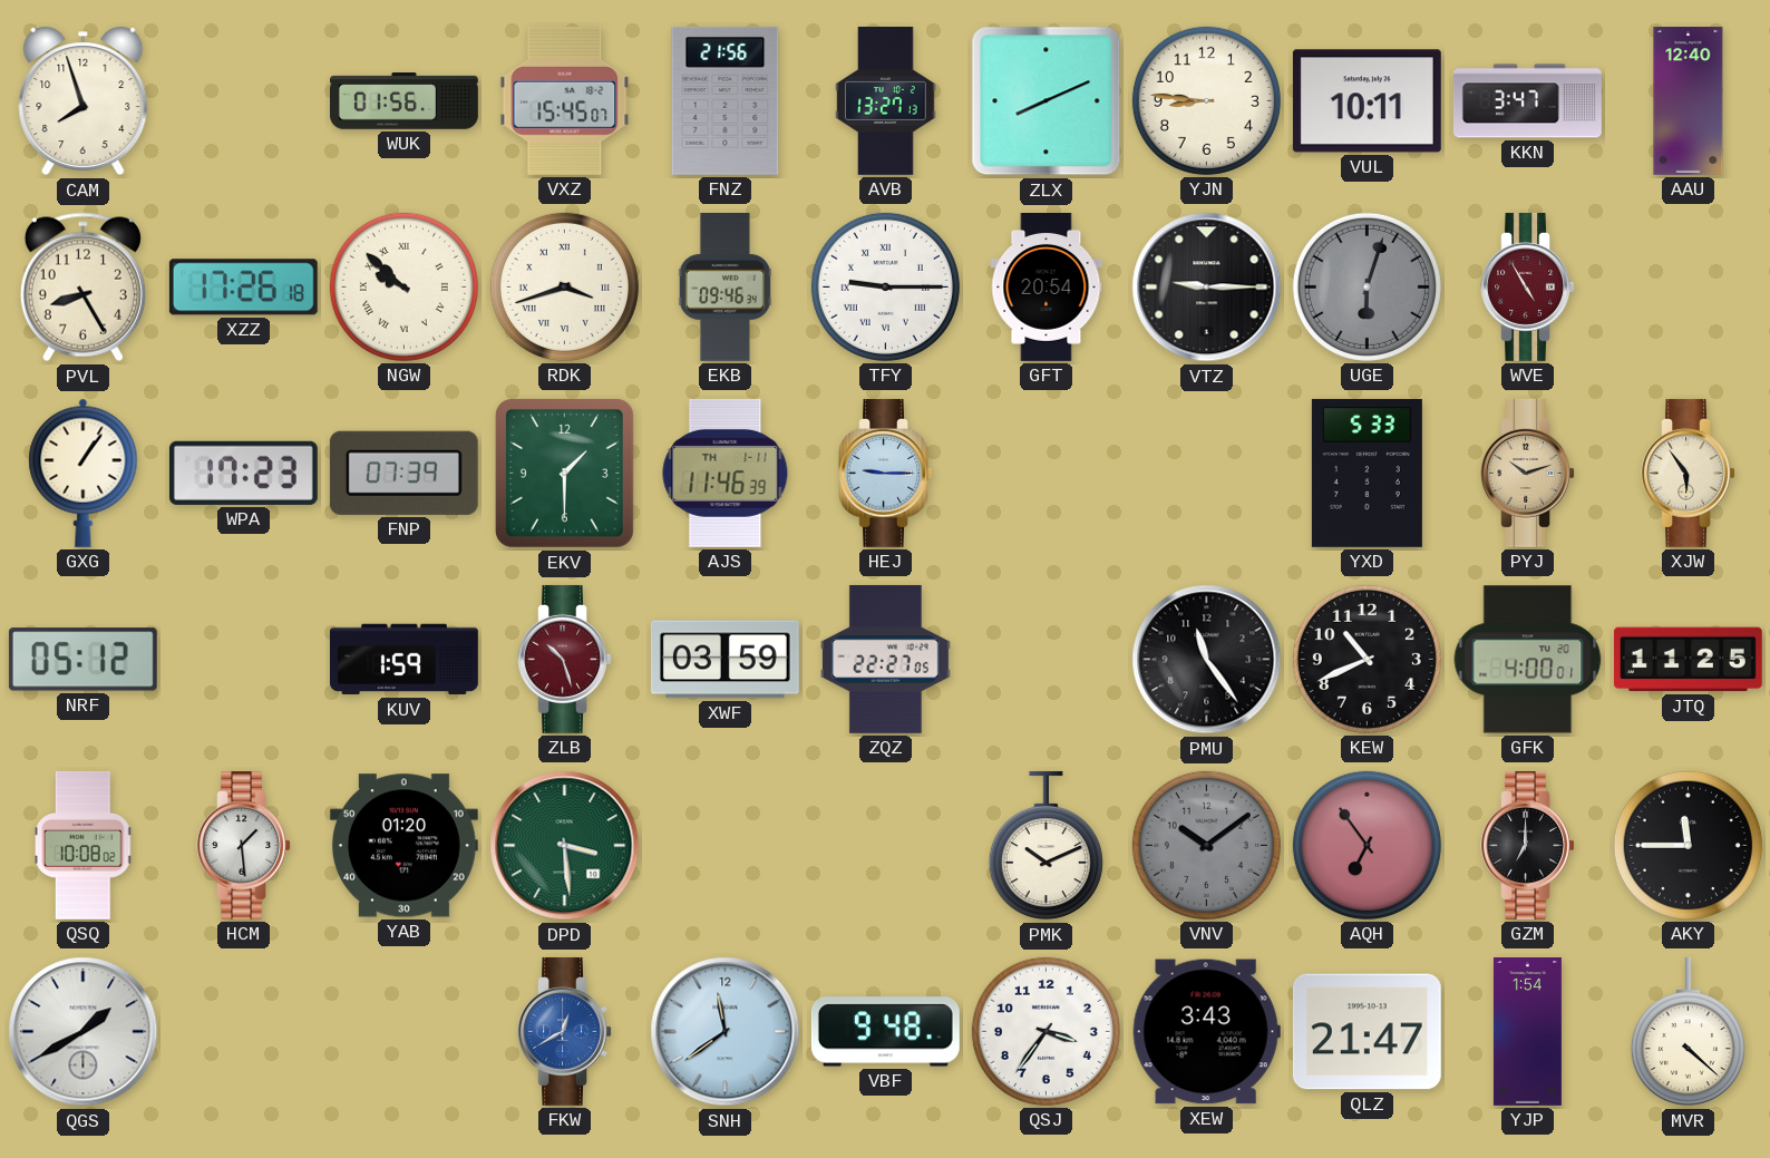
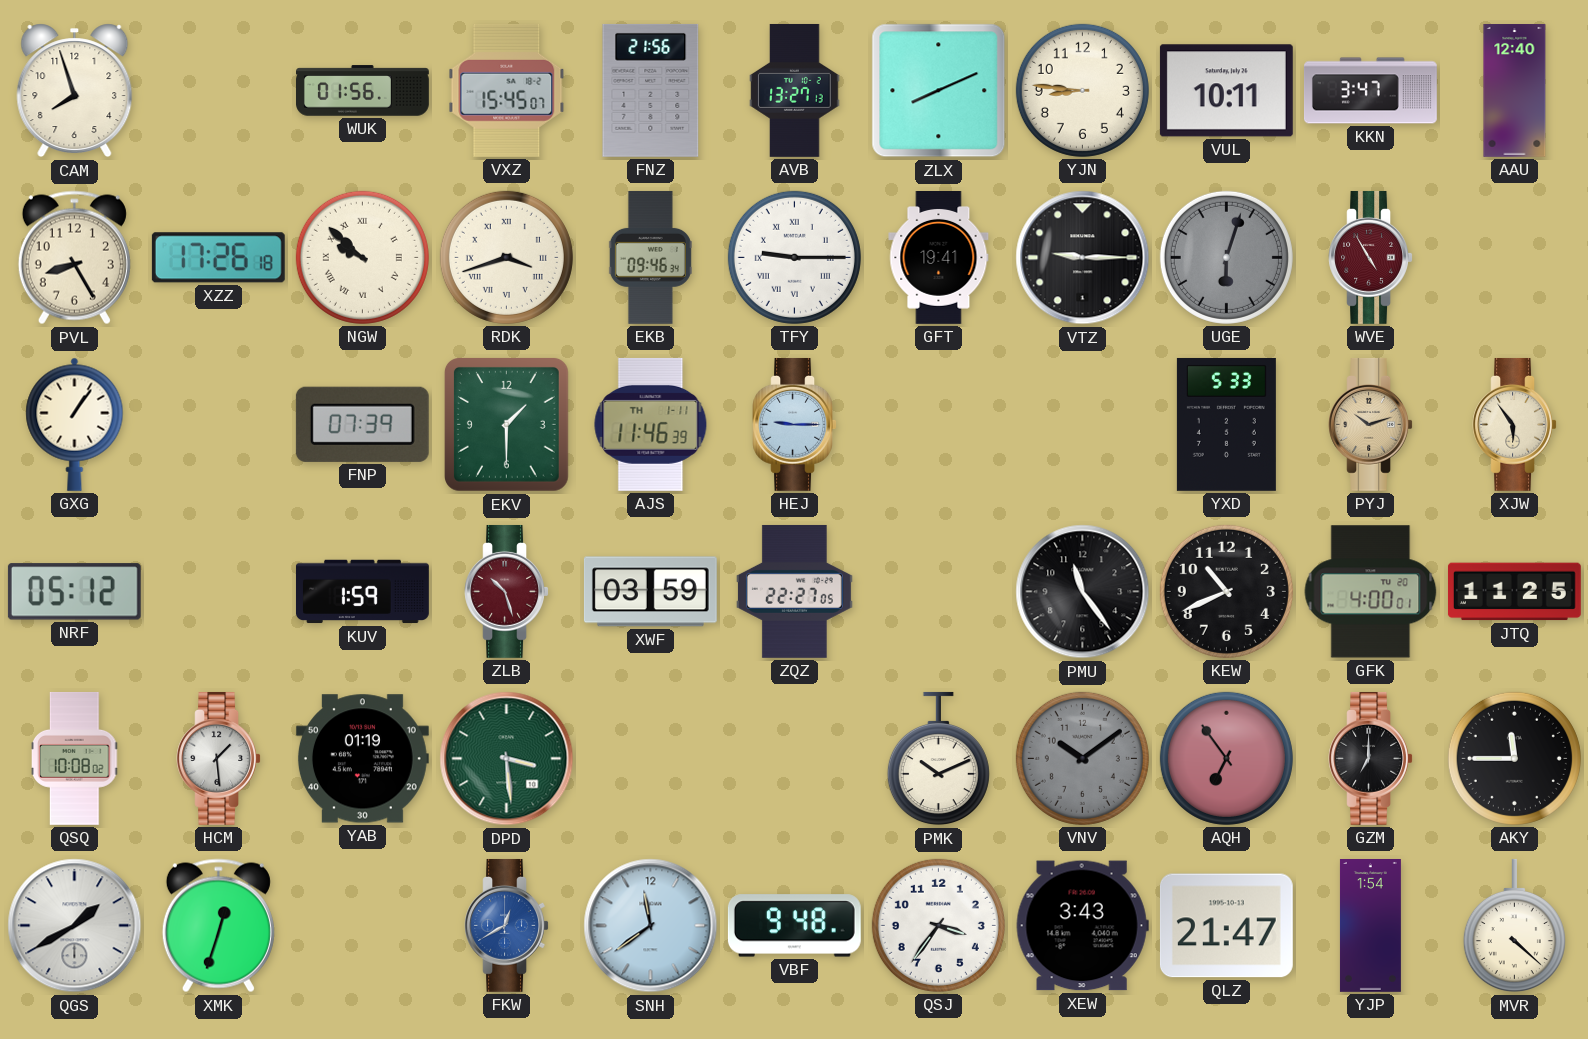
GFT: 20:54 -> 19:41 (939, 258)
WPA: 17:23 -> none (243, 473)
YAB: 01:20 -> 01:19 (362, 759)
XMK: none -> 12:33 (218, 926)
